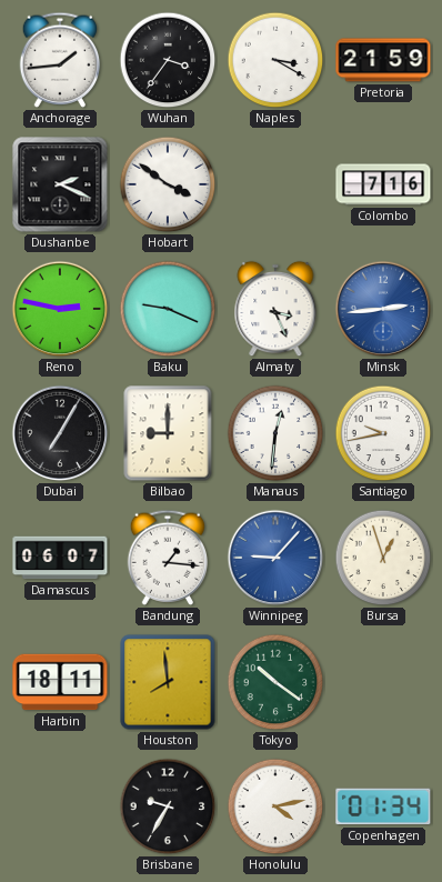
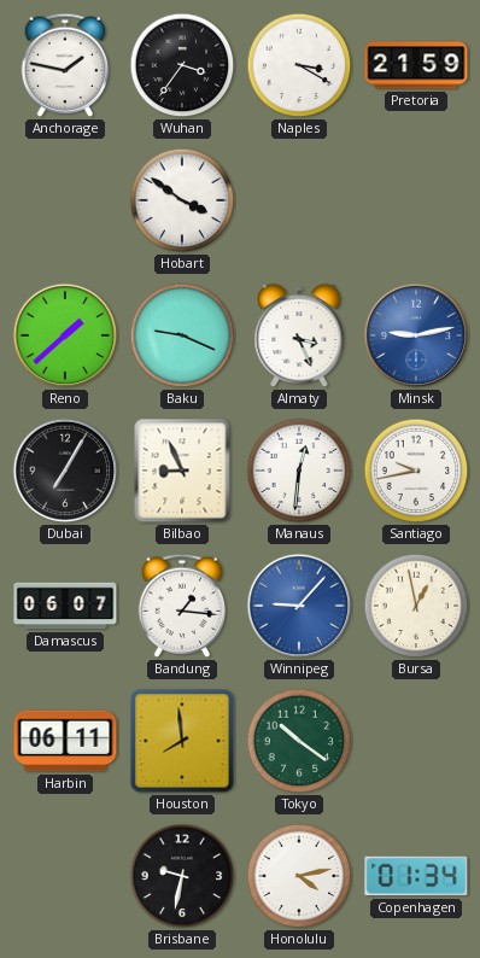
Anchorage: 1:44 -> 1:47 (65, 65)
Dushanbe: 2:19 -> none (60, 184)
Colombo: 7:16 -> none (383, 184)
Reno: 2:47 -> 1:38 (65, 335)
Minsk: 2:44 -> 9:13 (416, 335)
Bilbao: 9:00 -> 8:56 (182, 471)
Bursa: 12:57 -> 12:58 (416, 606)
Harbin: 18:11 -> 06:11 (65, 741)
Brisbane: 9:35 -> 9:32 (182, 876)
